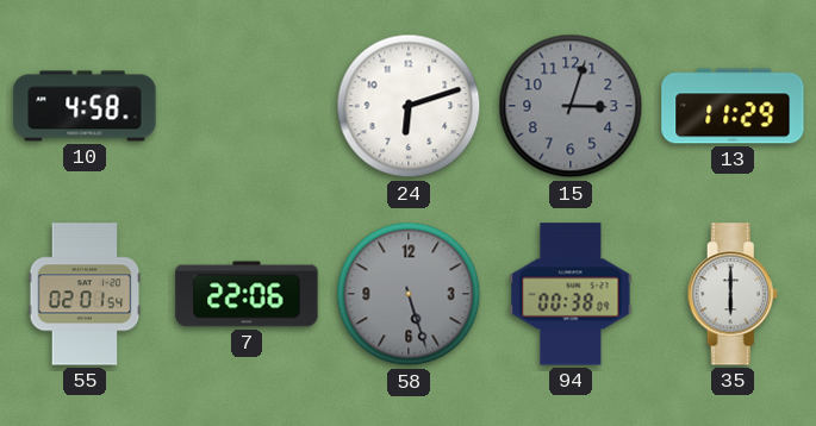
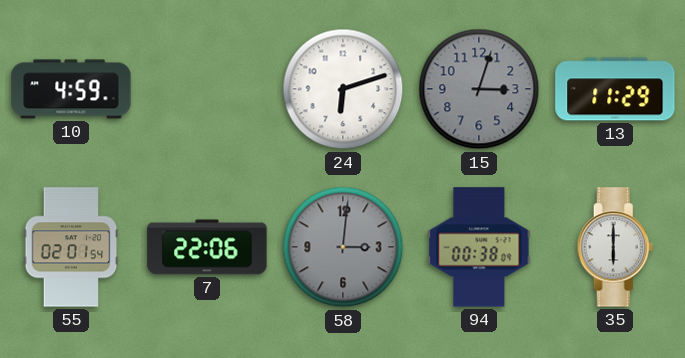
10: 4:58 -> 4:59 (71, 89)
58: 5:27 -> 3:01 (343, 247)
